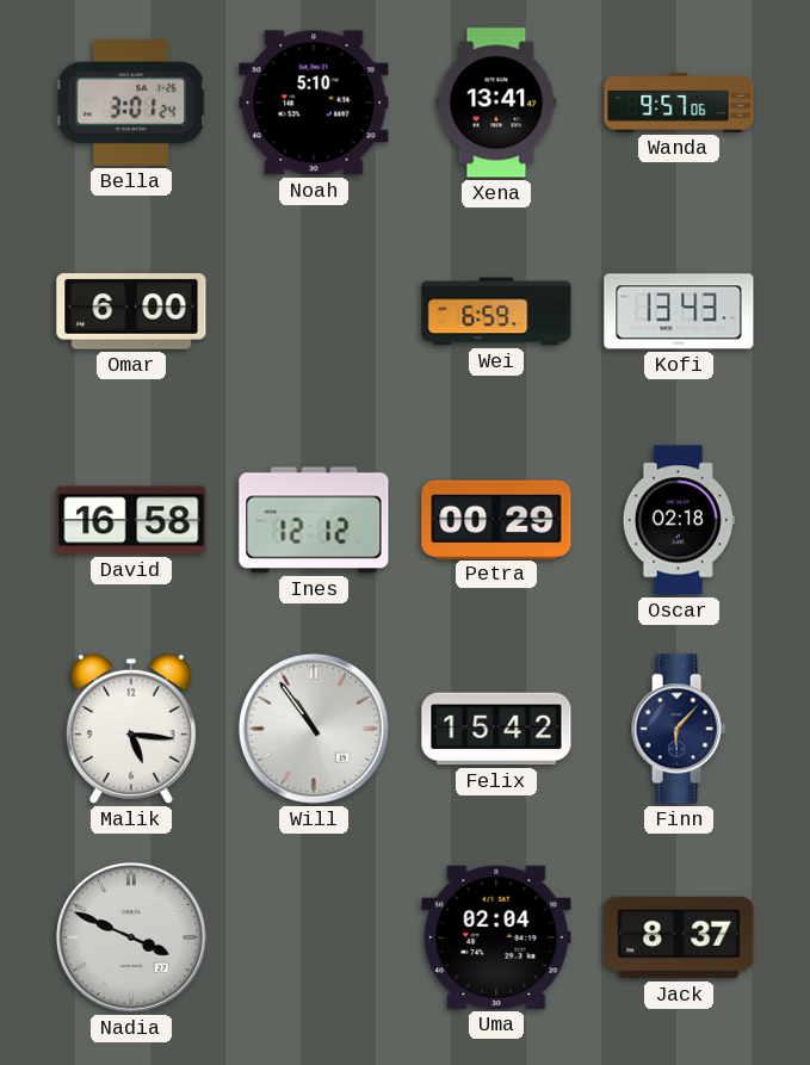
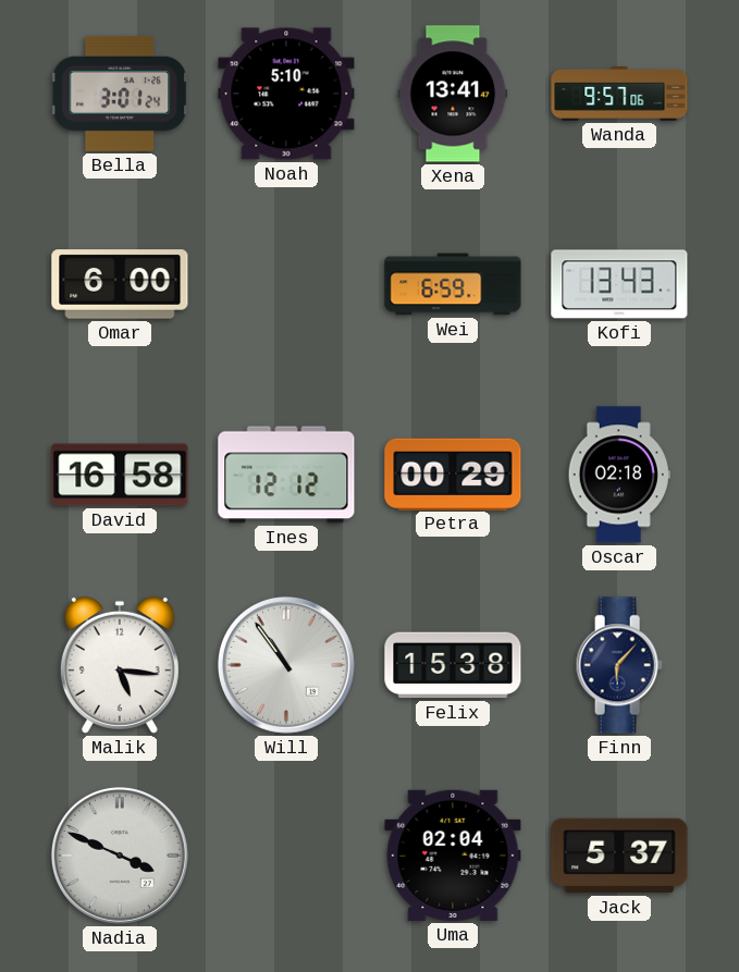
Felix: 15:42 -> 15:38 (453, 665)
Jack: 8:37 -> 5:37 (619, 856)
